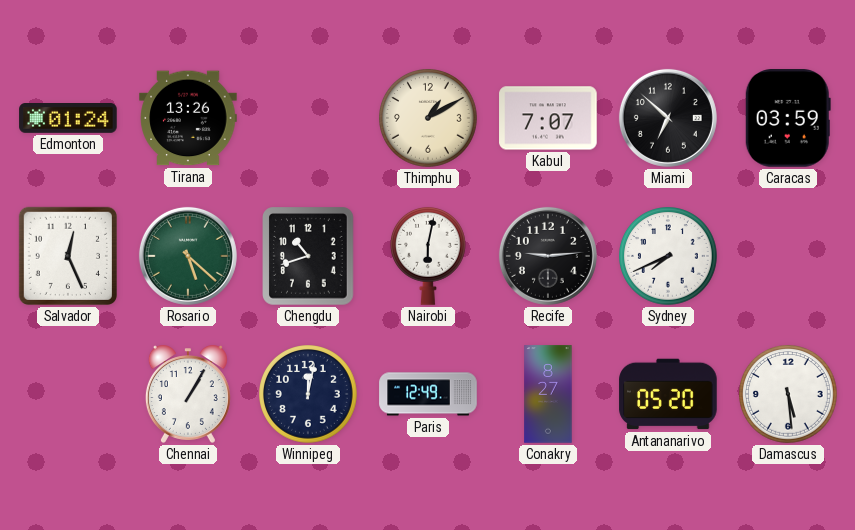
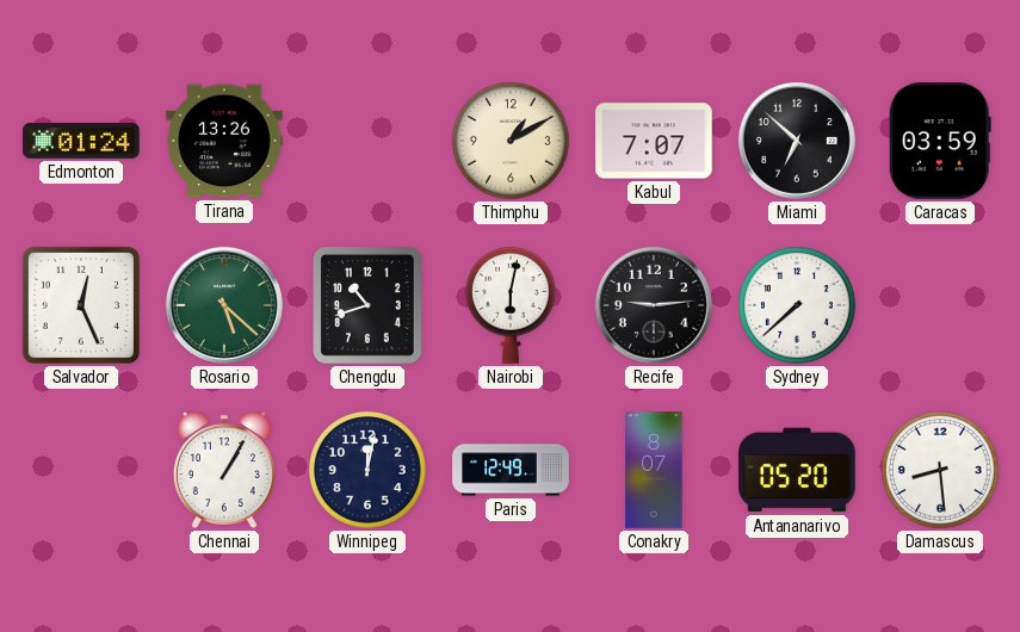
Sydney: 7:41 -> 7:38 (798, 306)
Conakry: 8:27 -> 8:07 (654, 470)
Damascus: 5:29 -> 8:29 (941, 471)
